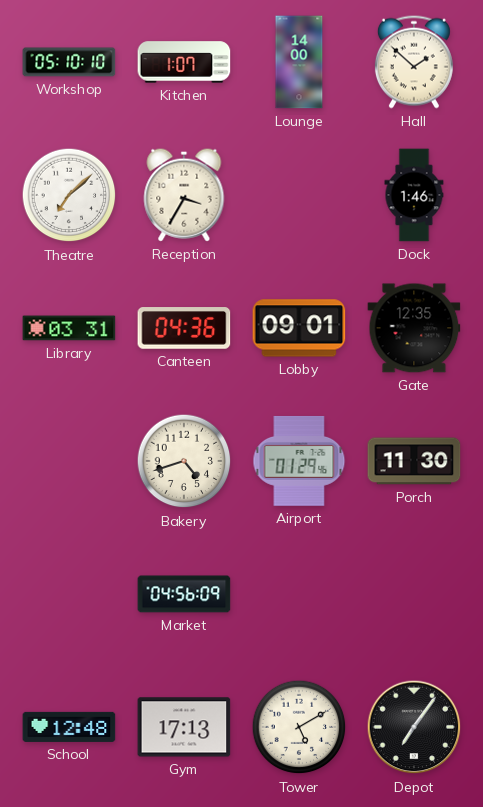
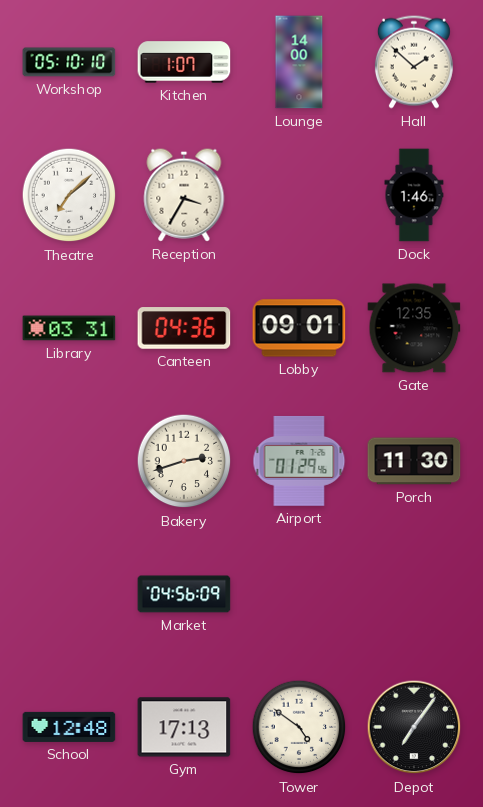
Bakery: 4:42 -> 2:42 (184, 461)
Tower: 5:10 -> 4:51 (299, 727)
